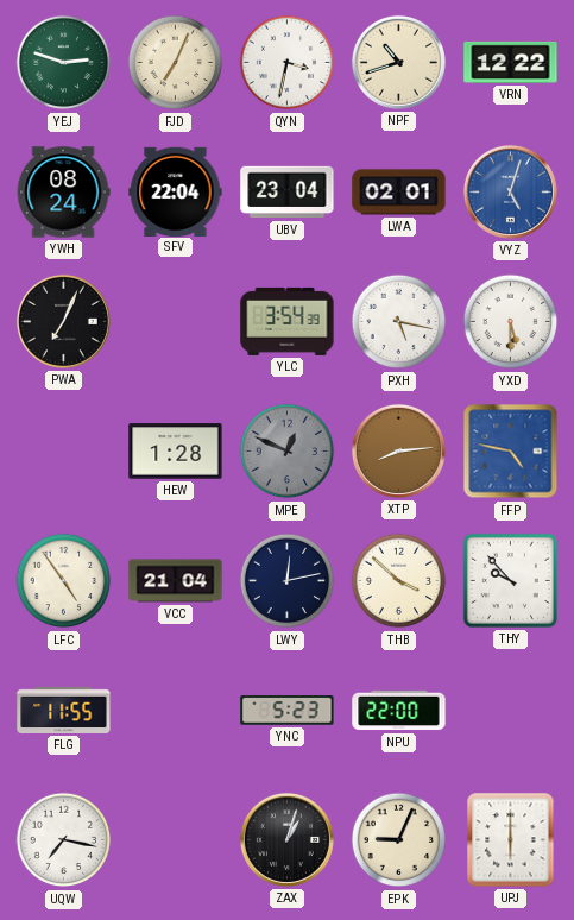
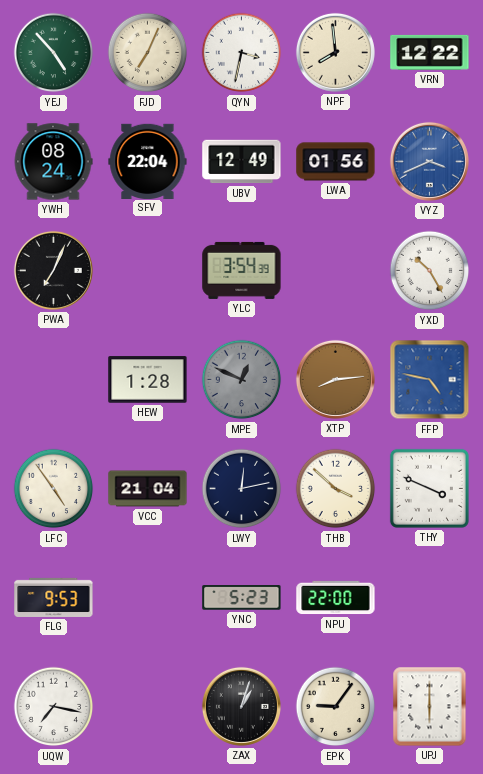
YEJ: 2:48 -> 4:53 (54, 53)
NPF: 10:42 -> 7:59 (335, 52)
UBV: 23:04 -> 12:49 (242, 162)
LWA: 02:01 -> 01:56 (336, 162)
VYZ: 5:03 -> 3:41 (429, 161)
PXH: 5:17 -> none (399, 322)
YXD: 5:30 -> 10:25 (430, 271)
THY: 9:53 -> 3:49 (429, 488)
FLG: 11:55 -> 9:53 (54, 597)
EPK: 9:04 -> 9:06 (336, 707)
